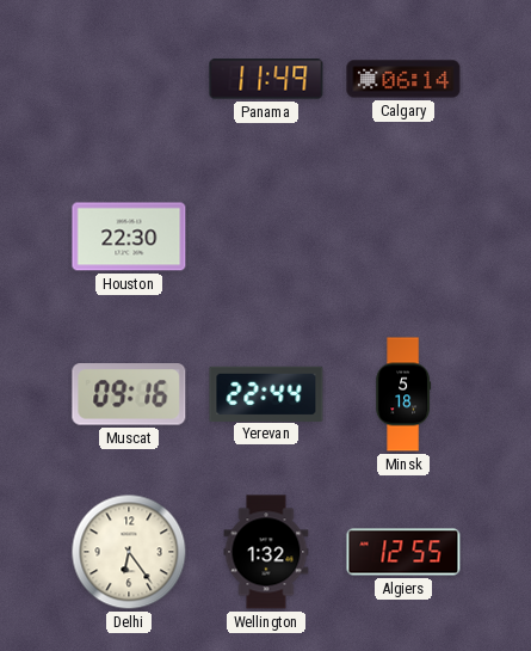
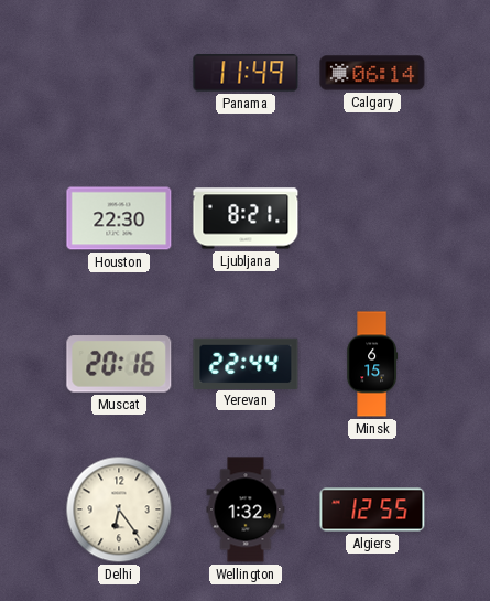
Ljubljana: none -> 8:21 (246, 218)
Muscat: 09:16 -> 20:16 (119, 364)
Minsk: 5:18 -> 6:15 (372, 364)
